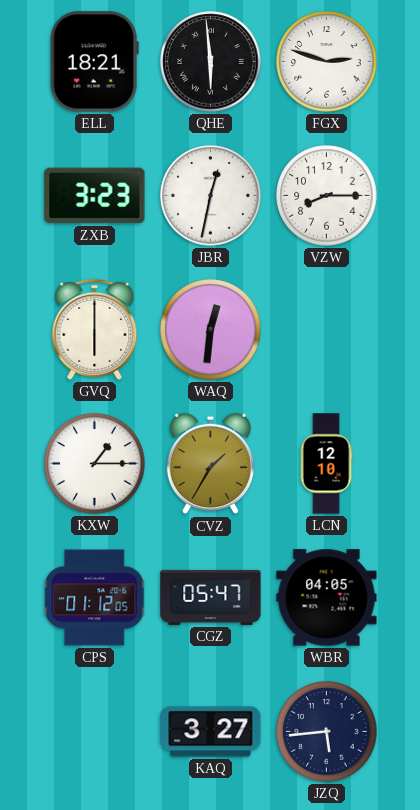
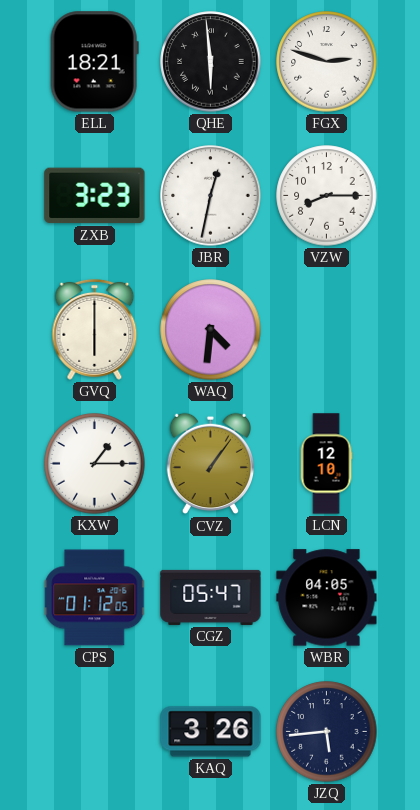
WAQ: 12:31 -> 4:31 (211, 330)
CVZ: 1:35 -> 1:06 (210, 464)
KAQ: 3:27 -> 3:26 (211, 732)
